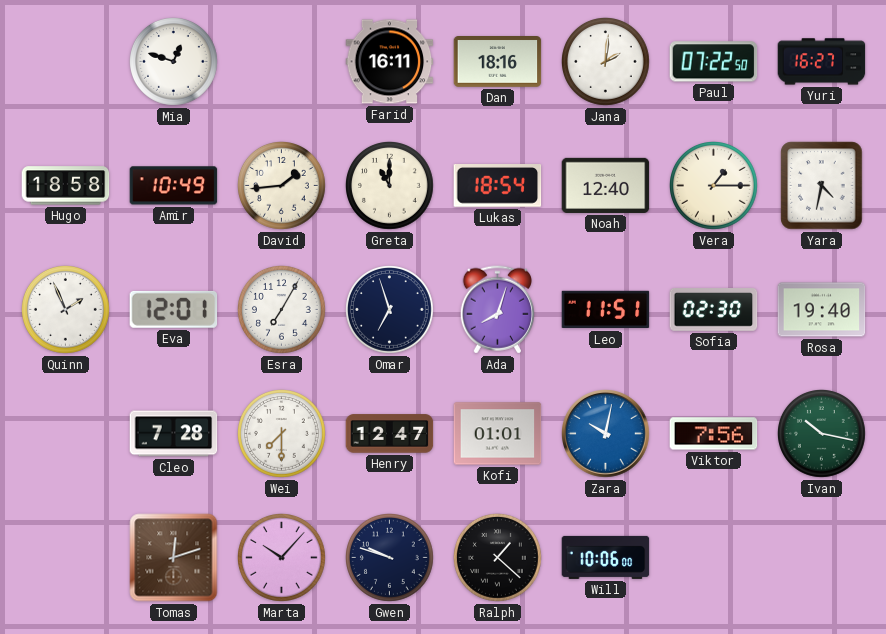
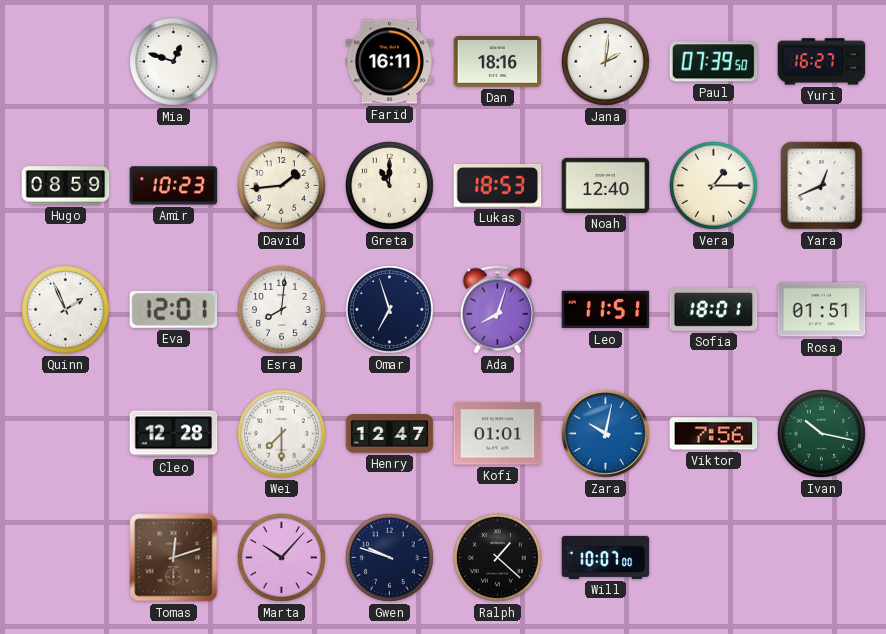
Paul: 07:22 -> 07:39 (714, 62)
Hugo: 18:58 -> 08:59 (66, 186)
Amir: 10:49 -> 10:23 (174, 186)
Lukas: 18:54 -> 18:53 (498, 186)
Yara: 4:32 -> 12:41 (822, 186)
Esra: 7:05 -> 8:01 (282, 310)
Sofia: 02:30 -> 18:01 (714, 310)
Rosa: 19:40 -> 01:51 (822, 310)
Cleo: 7:28 -> 12:28 (174, 434)
Will: 10:06 -> 10:07 (606, 557)
